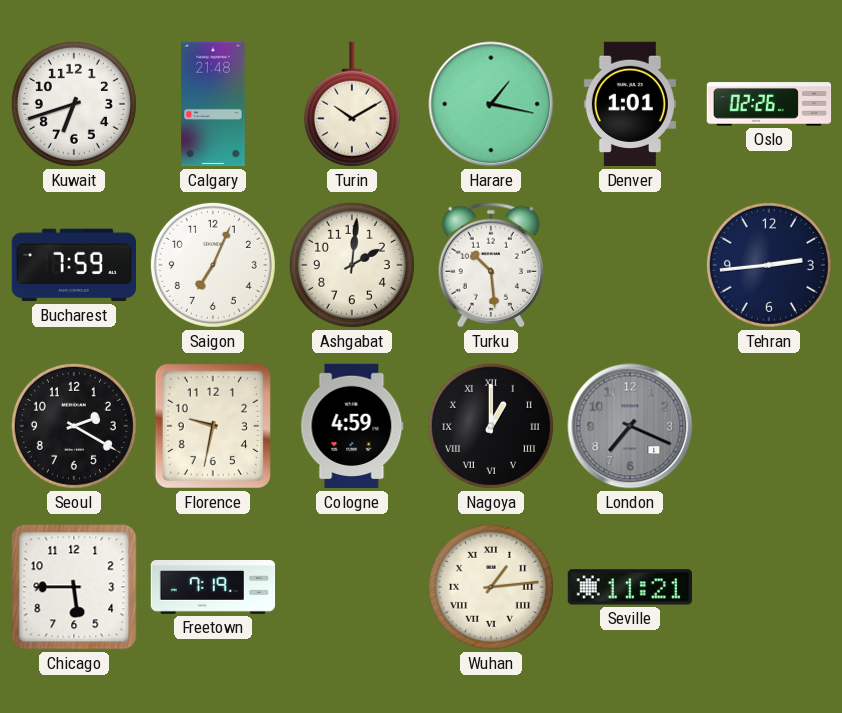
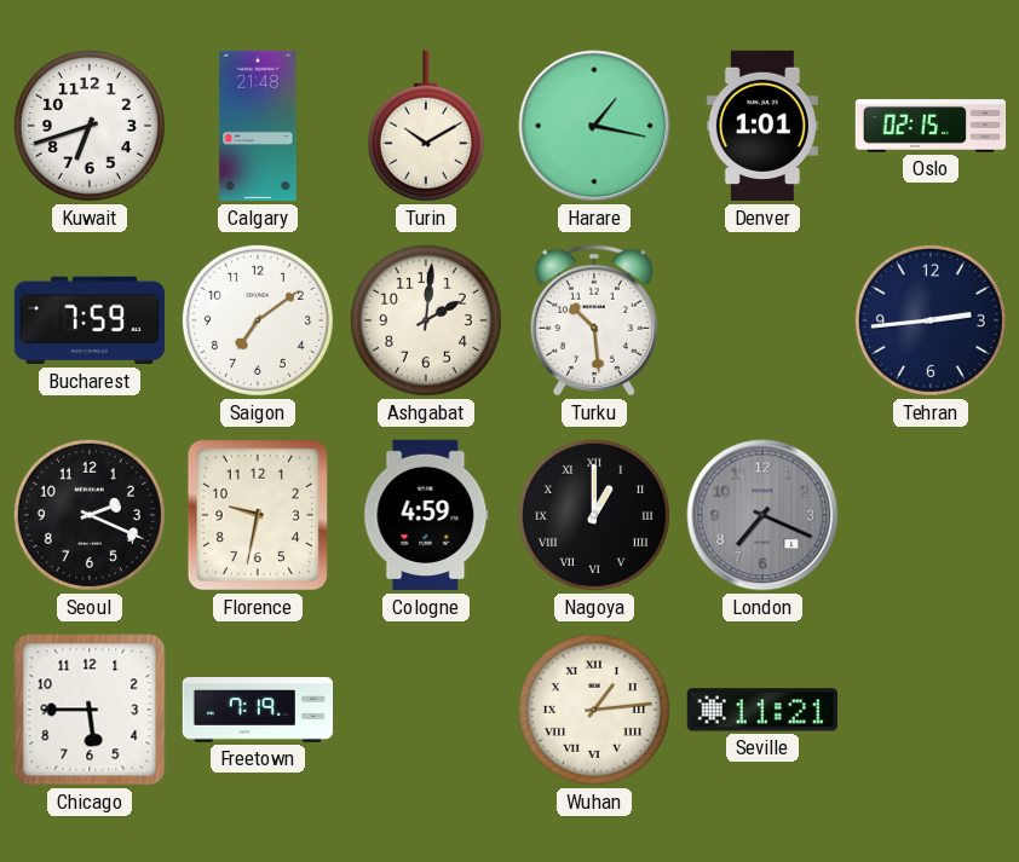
Oslo: 02:26 -> 02:15 (931, 126)
Saigon: 7:04 -> 7:09 (258, 320)
Seoul: 2:20 -> 2:19 (90, 515)
